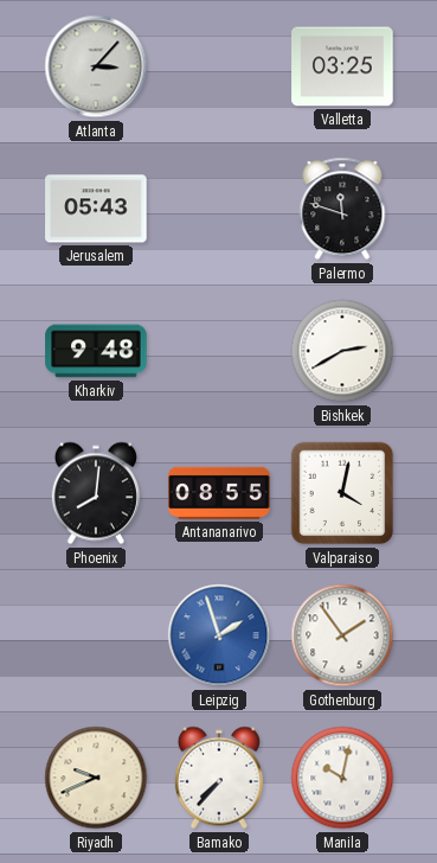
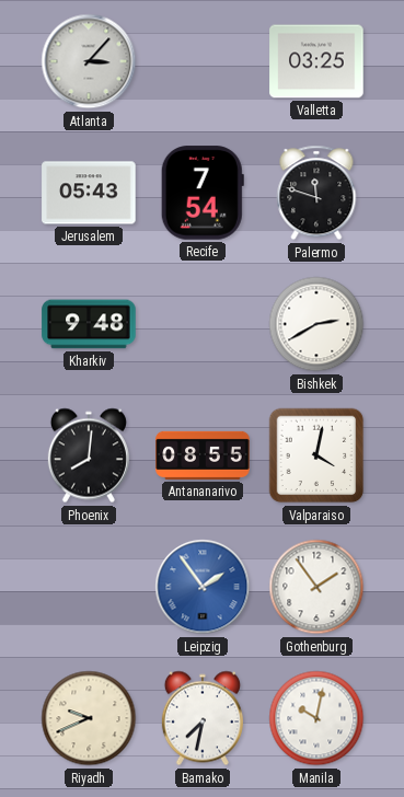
Recife: none -> 7:54 (203, 193)
Leipzig: 1:57 -> 1:54 (203, 587)
Bamako: 7:37 -> 7:32 (203, 718)
